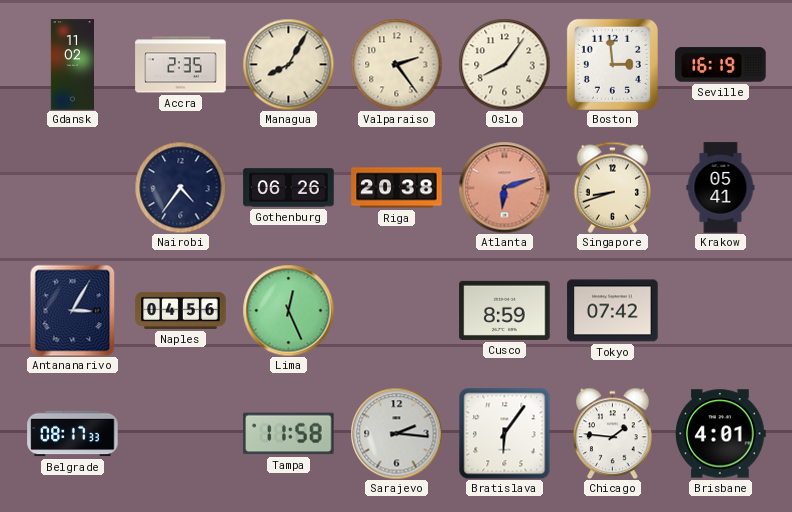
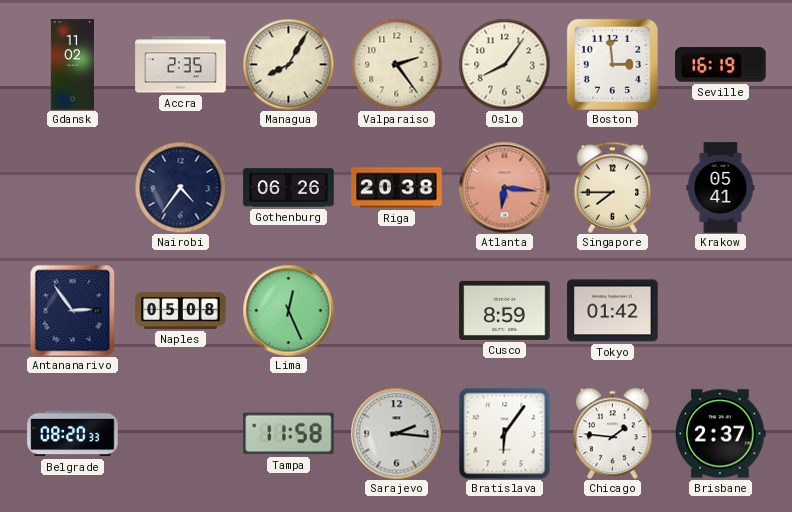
Atlanta: 6:12 -> 6:16 (504, 187)
Singapore: 8:42 -> 7:45 (613, 187)
Antananarivo: 3:05 -> 2:54 (73, 310)
Naples: 04:56 -> 05:08 (181, 310)
Tokyo: 07:42 -> 01:42 (613, 311)
Belgrade: 08:17 -> 08:20 (73, 434)
Brisbane: 4:01 -> 2:37 (721, 434)
